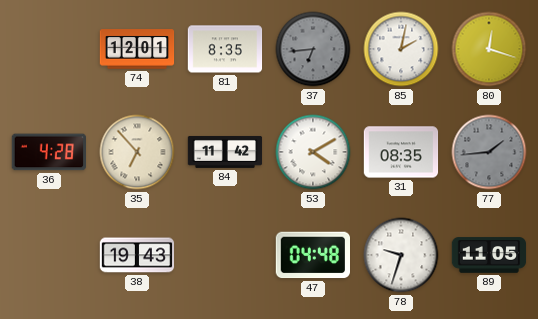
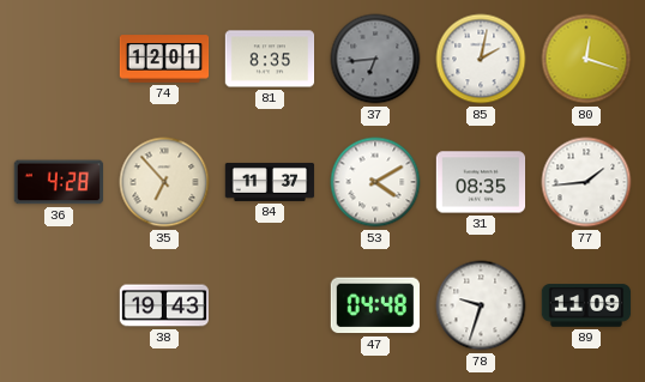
84: 11:42 -> 11:37 (270, 182)
77 dial: grey -> white (586, 182)
89: 11:05 -> 11:09 (586, 305)
